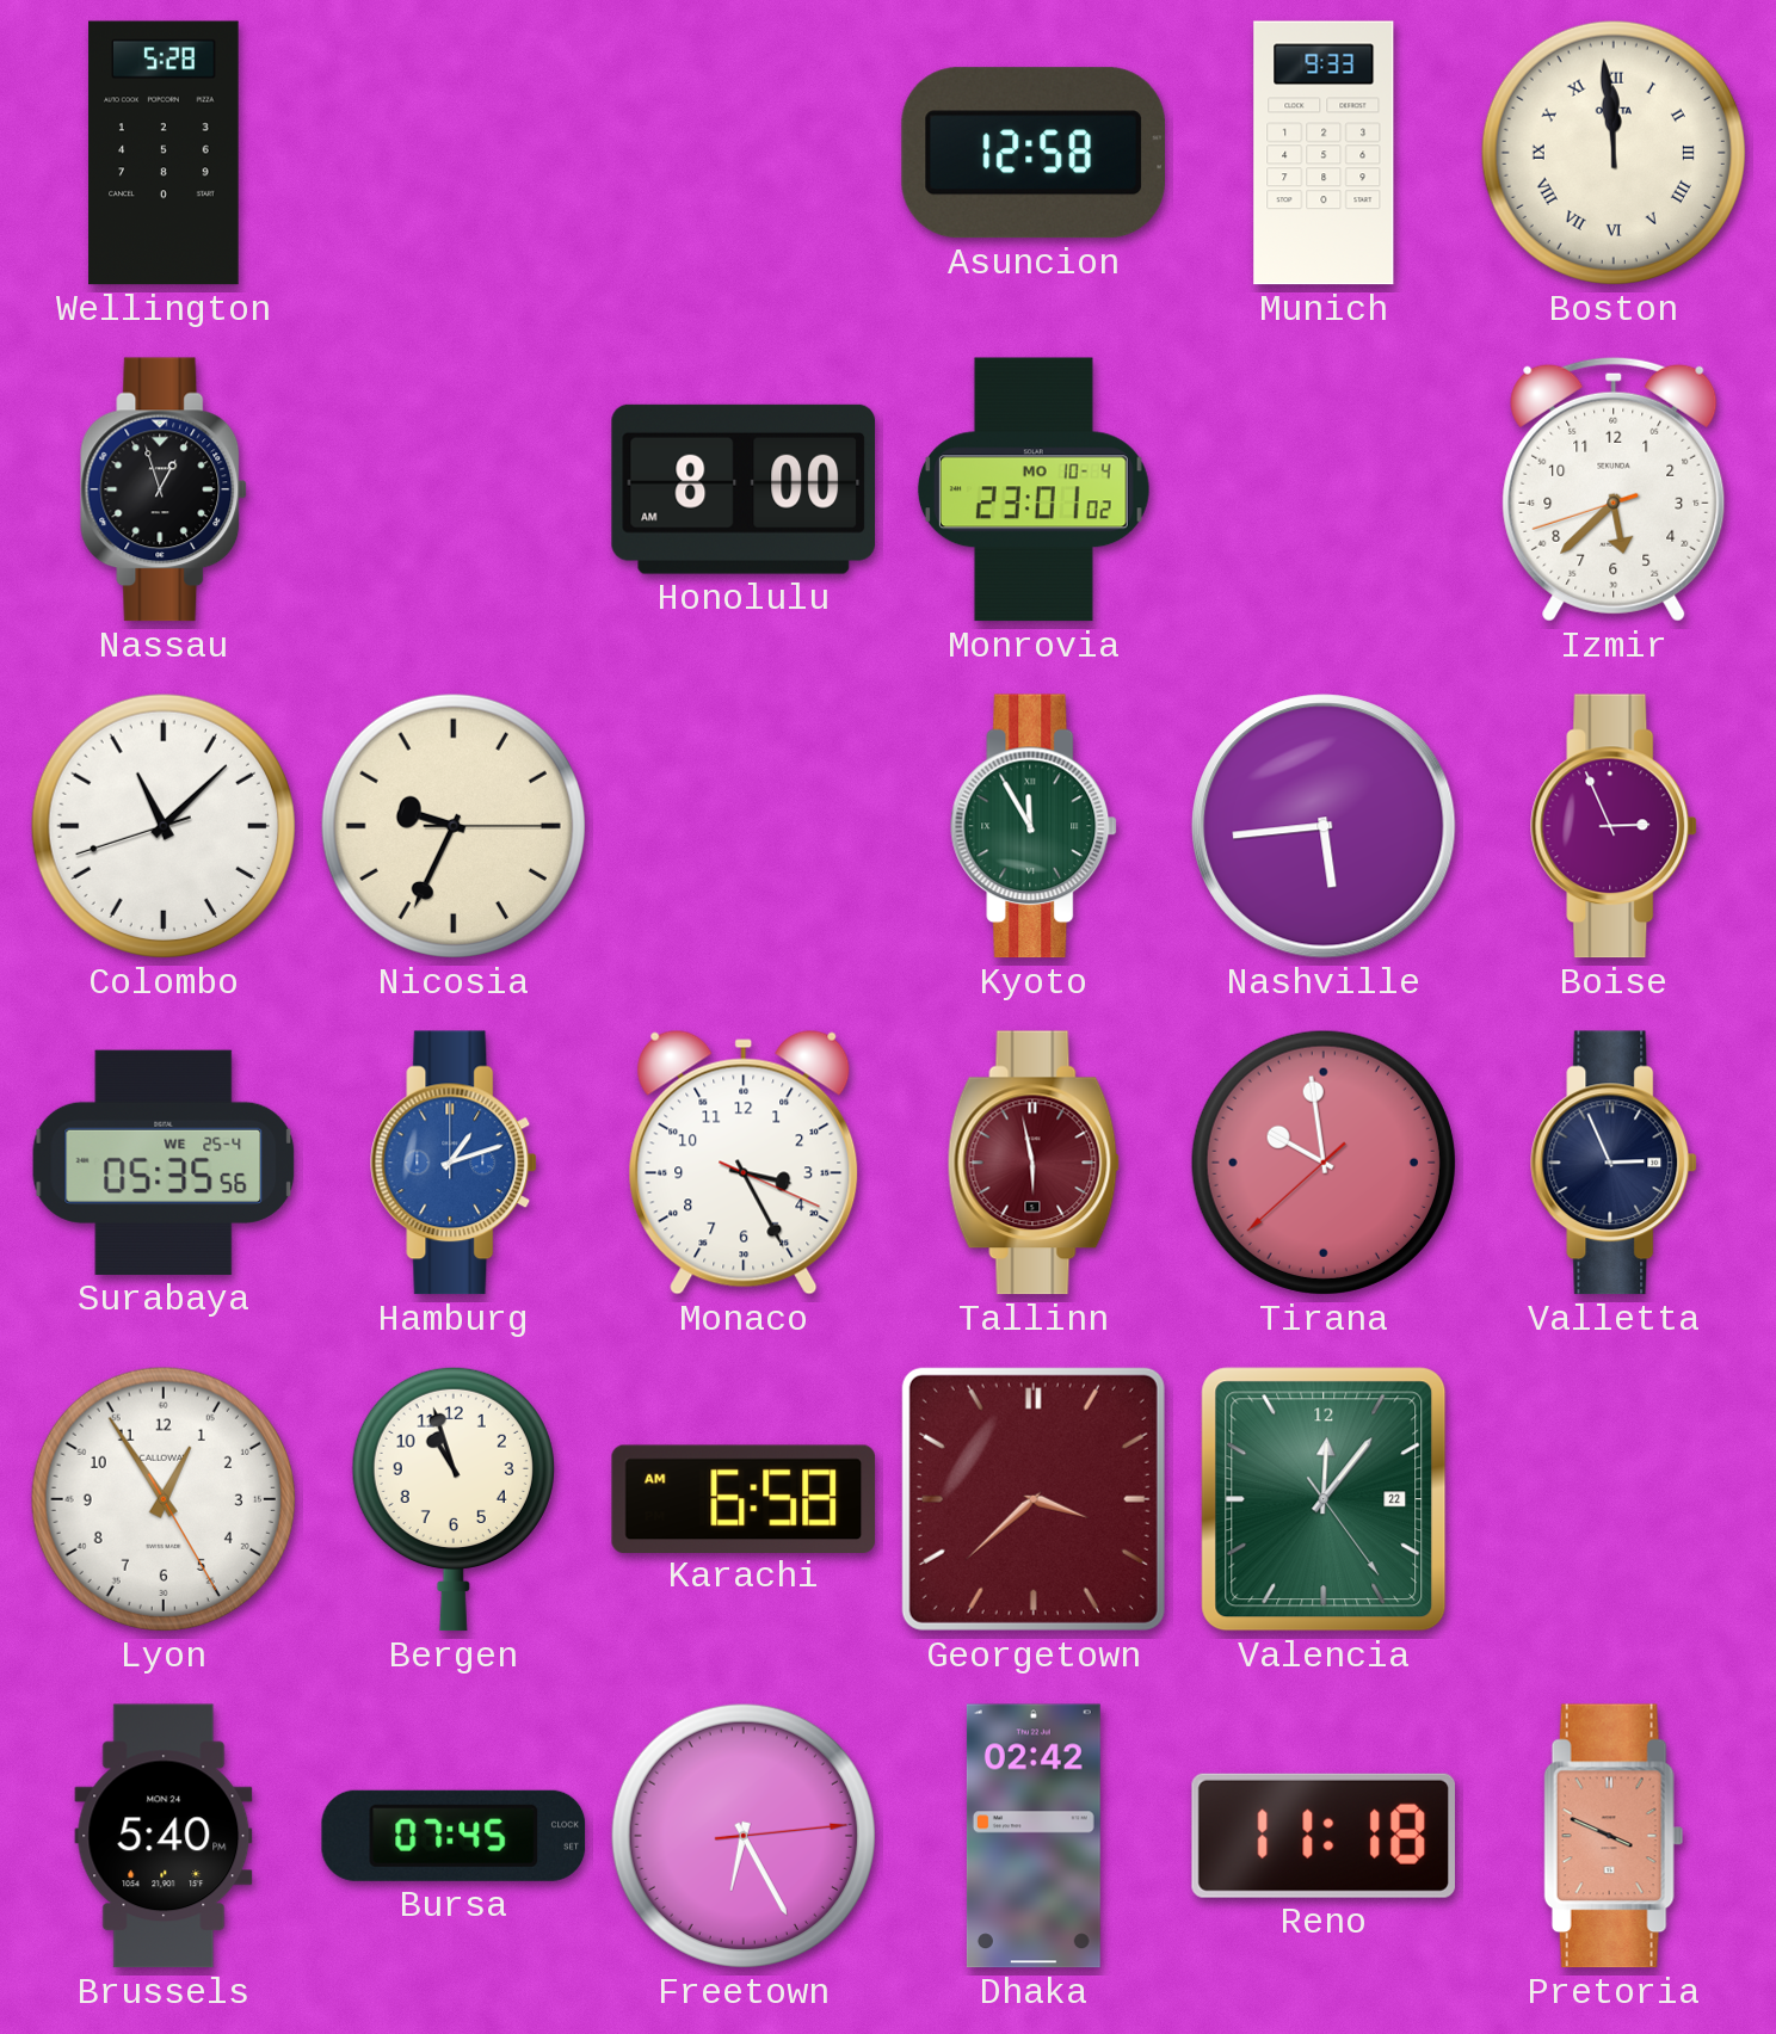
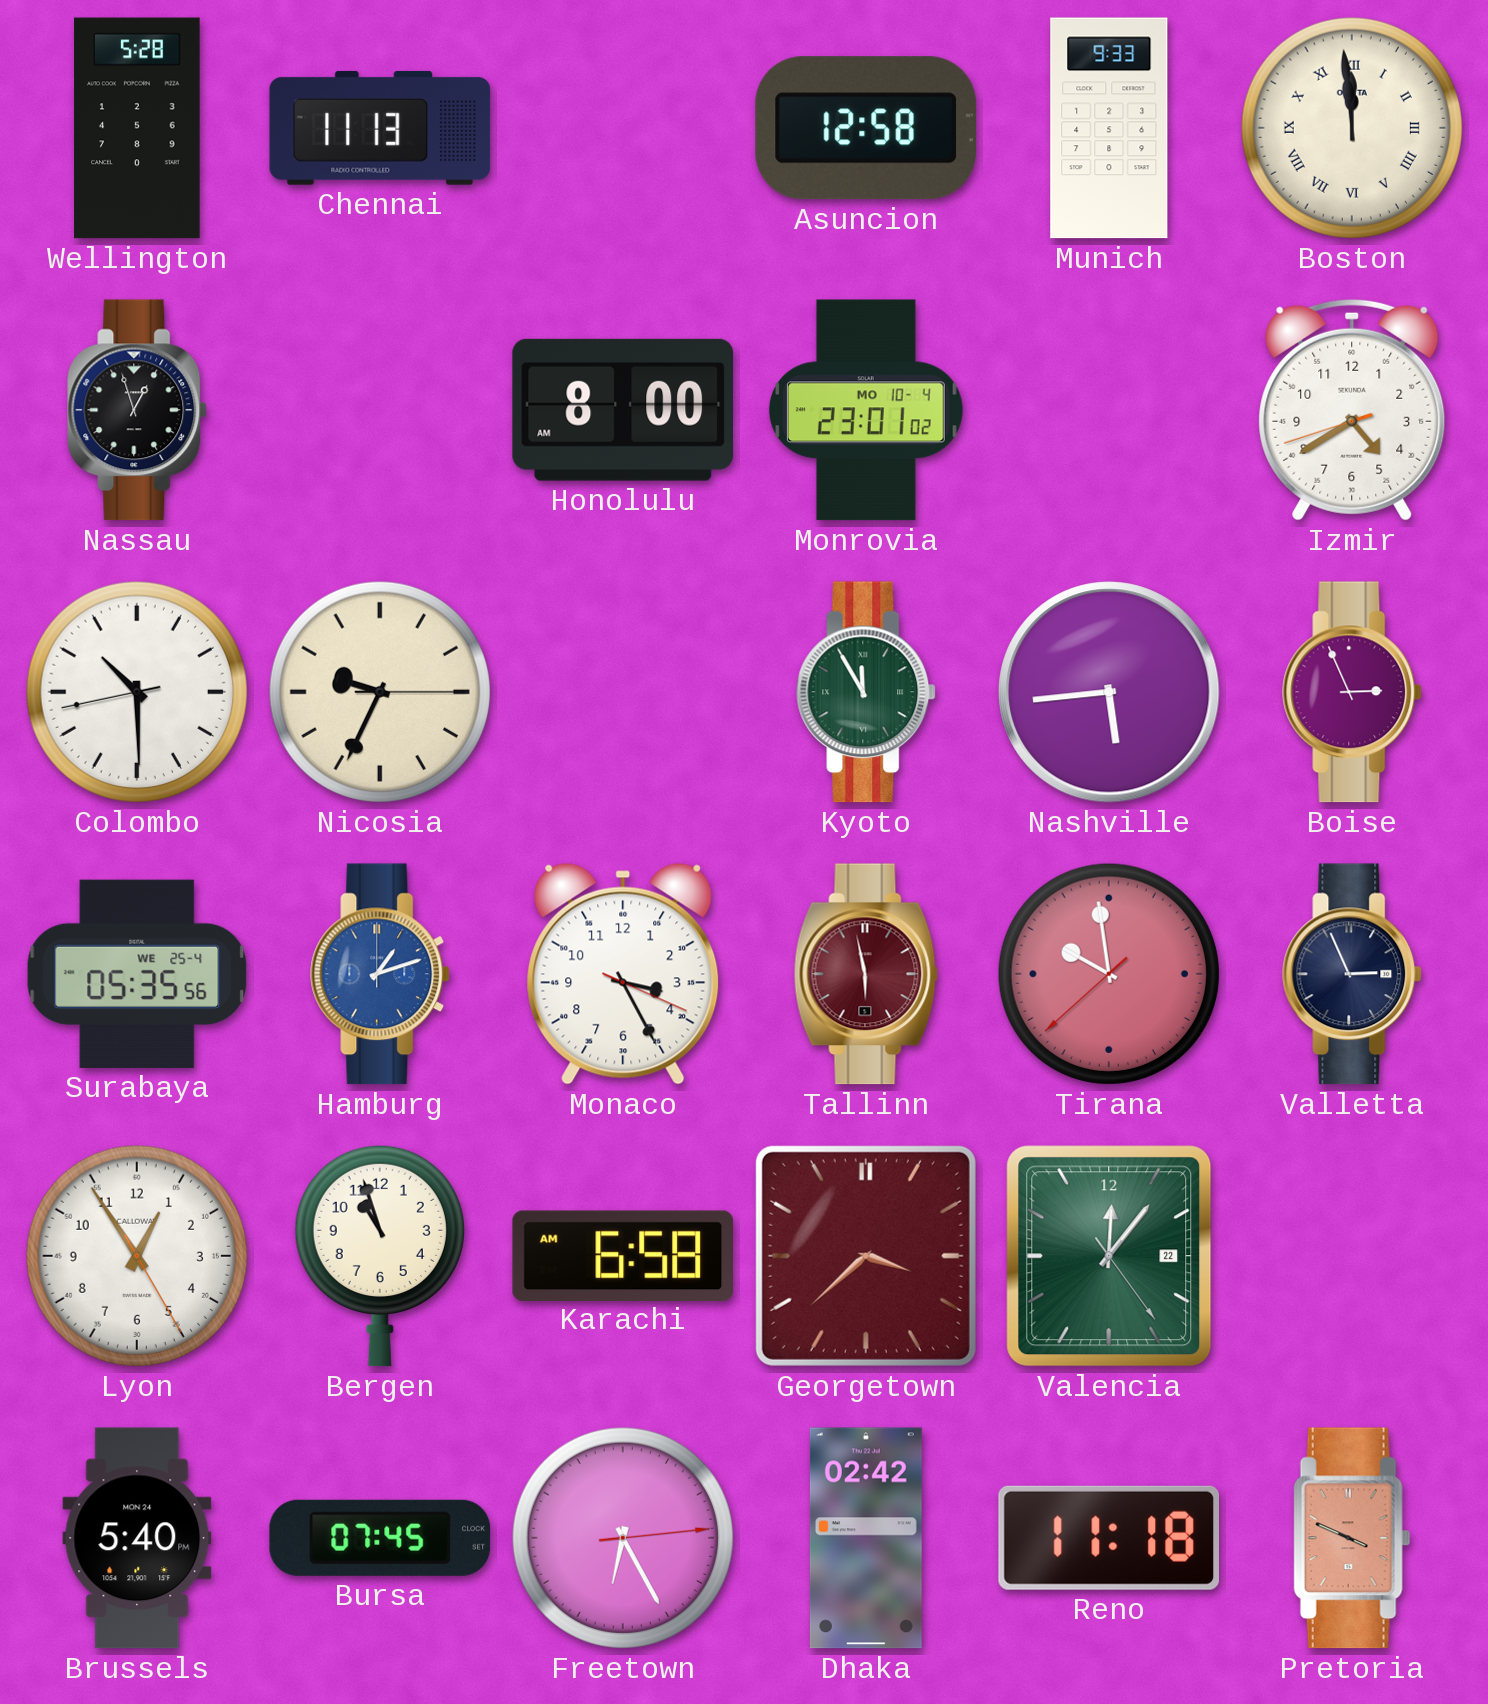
Chennai: none -> 11:13 (380, 128)
Izmir: 5:37 -> 4:39 (1352, 410)
Colombo: 11:07 -> 10:29 (137, 692)
